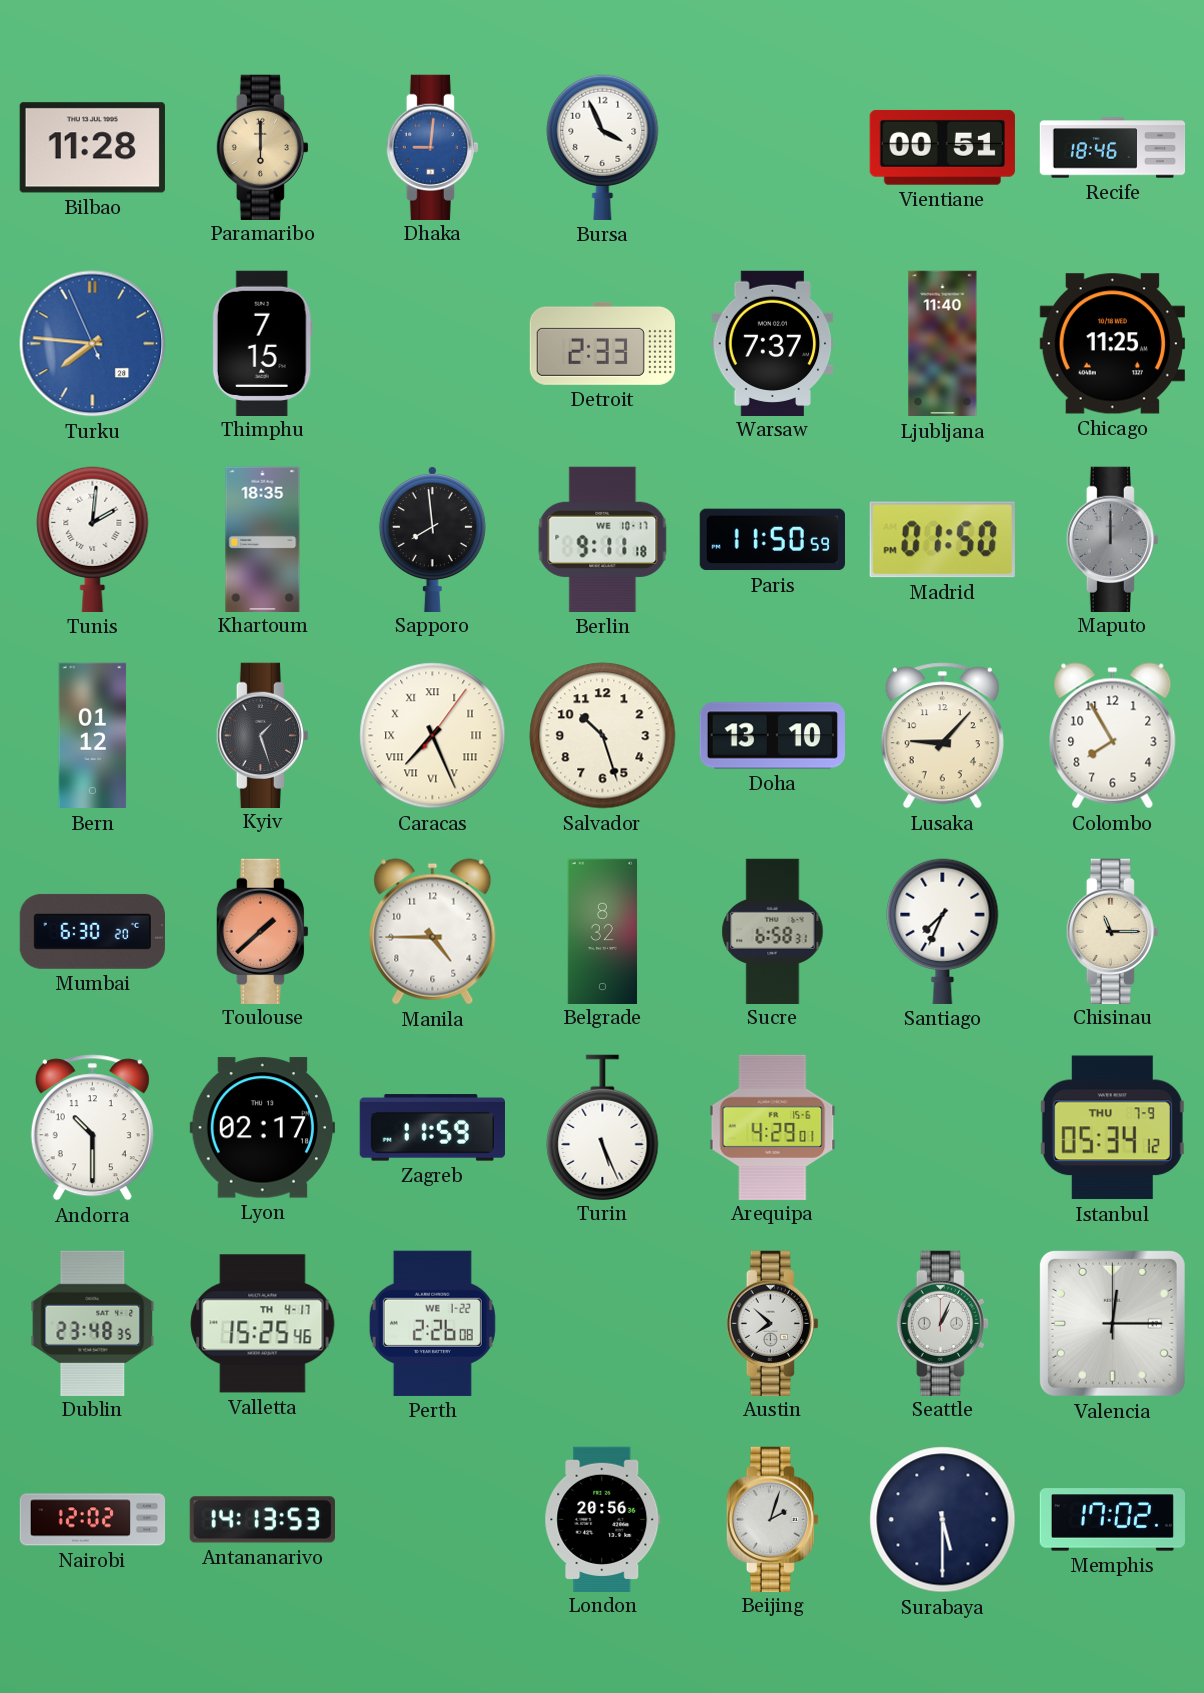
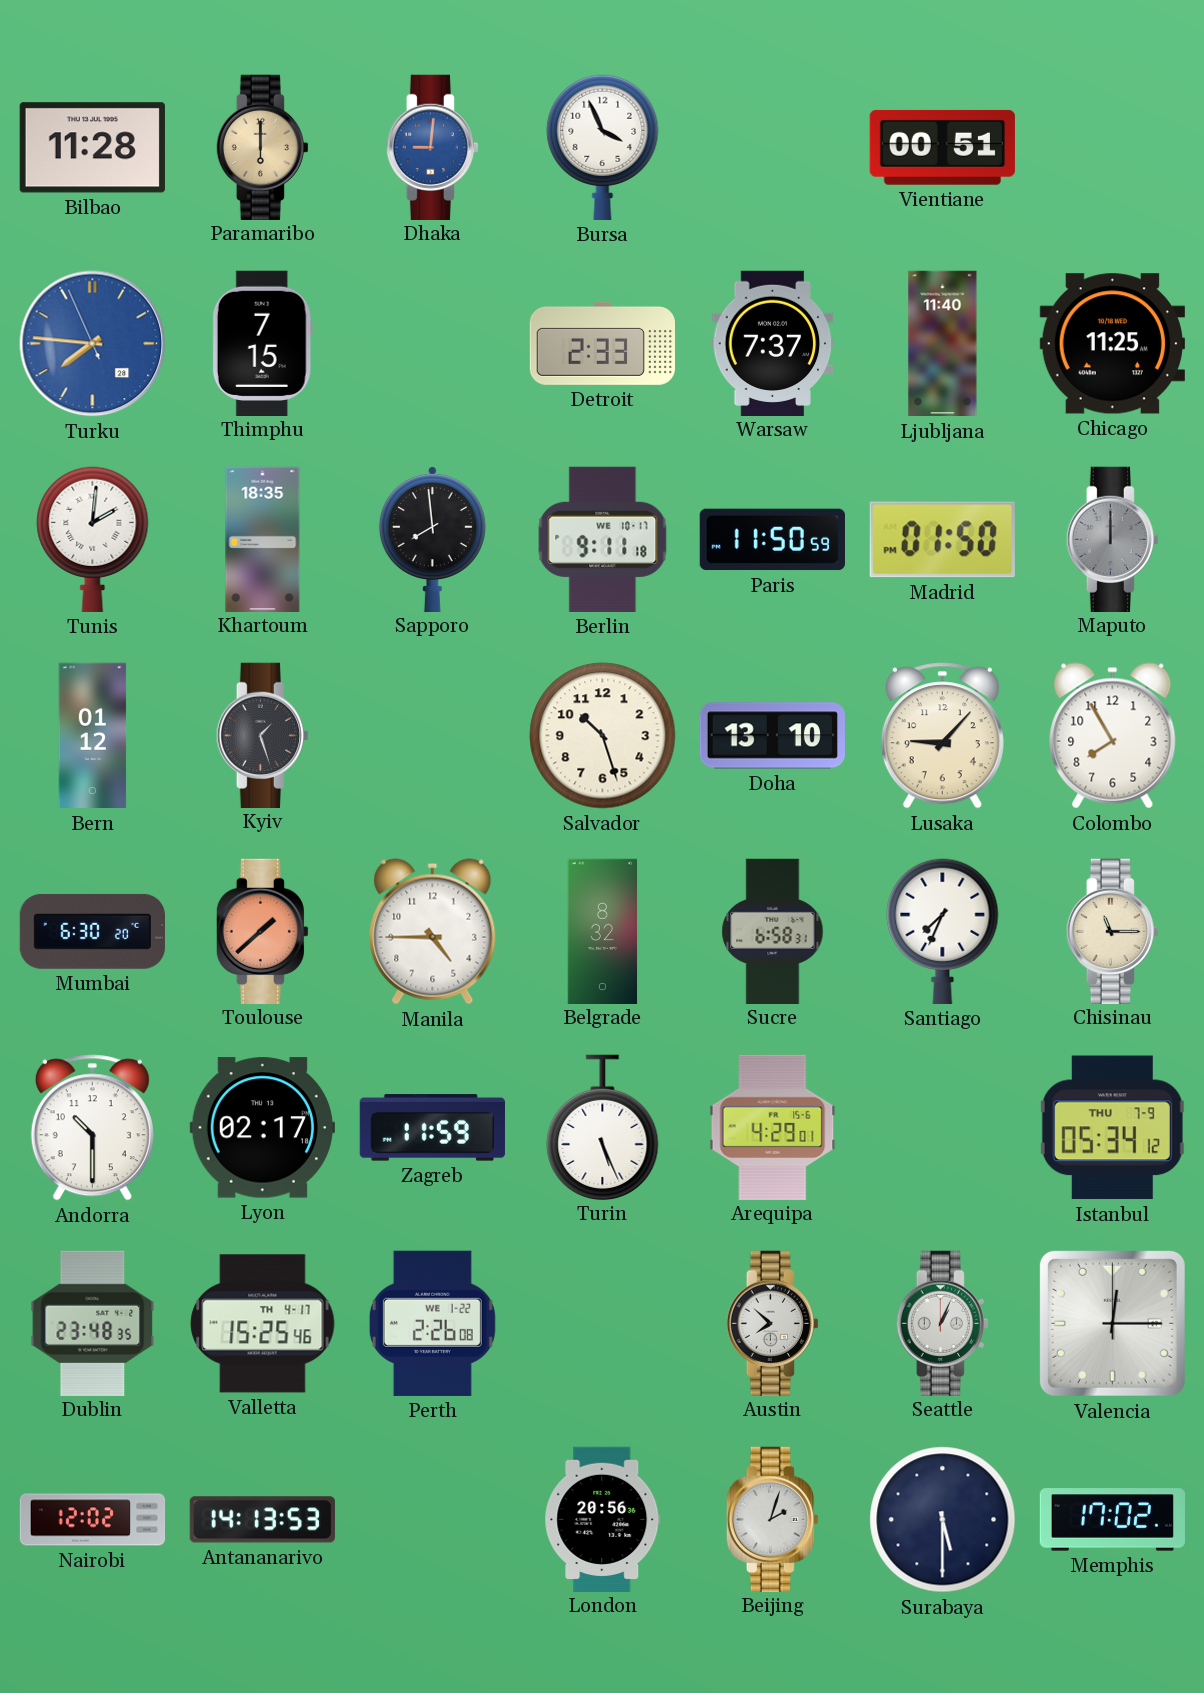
Recife: 18:46 -> none (1113, 148)
Caracas: 7:26 -> none (433, 736)
